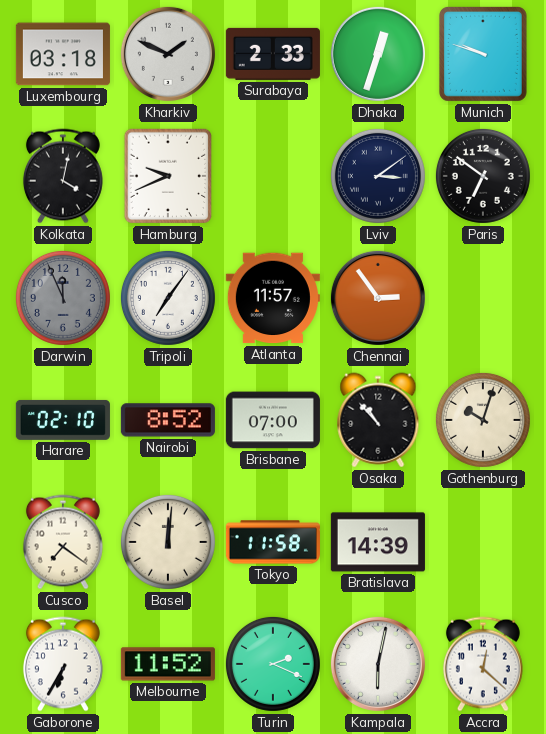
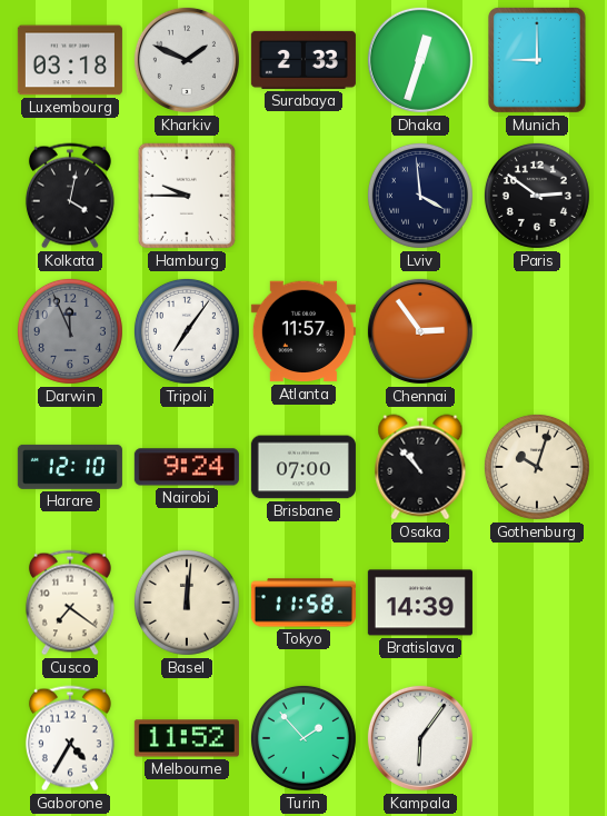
Munich: 9:48 -> 9:00 (537, 60)
Hamburg: 9:41 -> 9:45 (187, 196)
Lviv: 3:09 -> 3:59 (420, 196)
Paris: 6:51 -> 2:51 (537, 196)
Harare: 02:10 -> 12:10 (70, 467)
Nairobi: 8:52 -> 9:24 (187, 467)
Gaborone: 6:35 -> 4:35 (70, 738)
Turin: 2:19 -> 1:53 (303, 738)
Kampala: 6:02 -> 6:06 (420, 738)
Accra: 12:22 -> none (483, 664)
